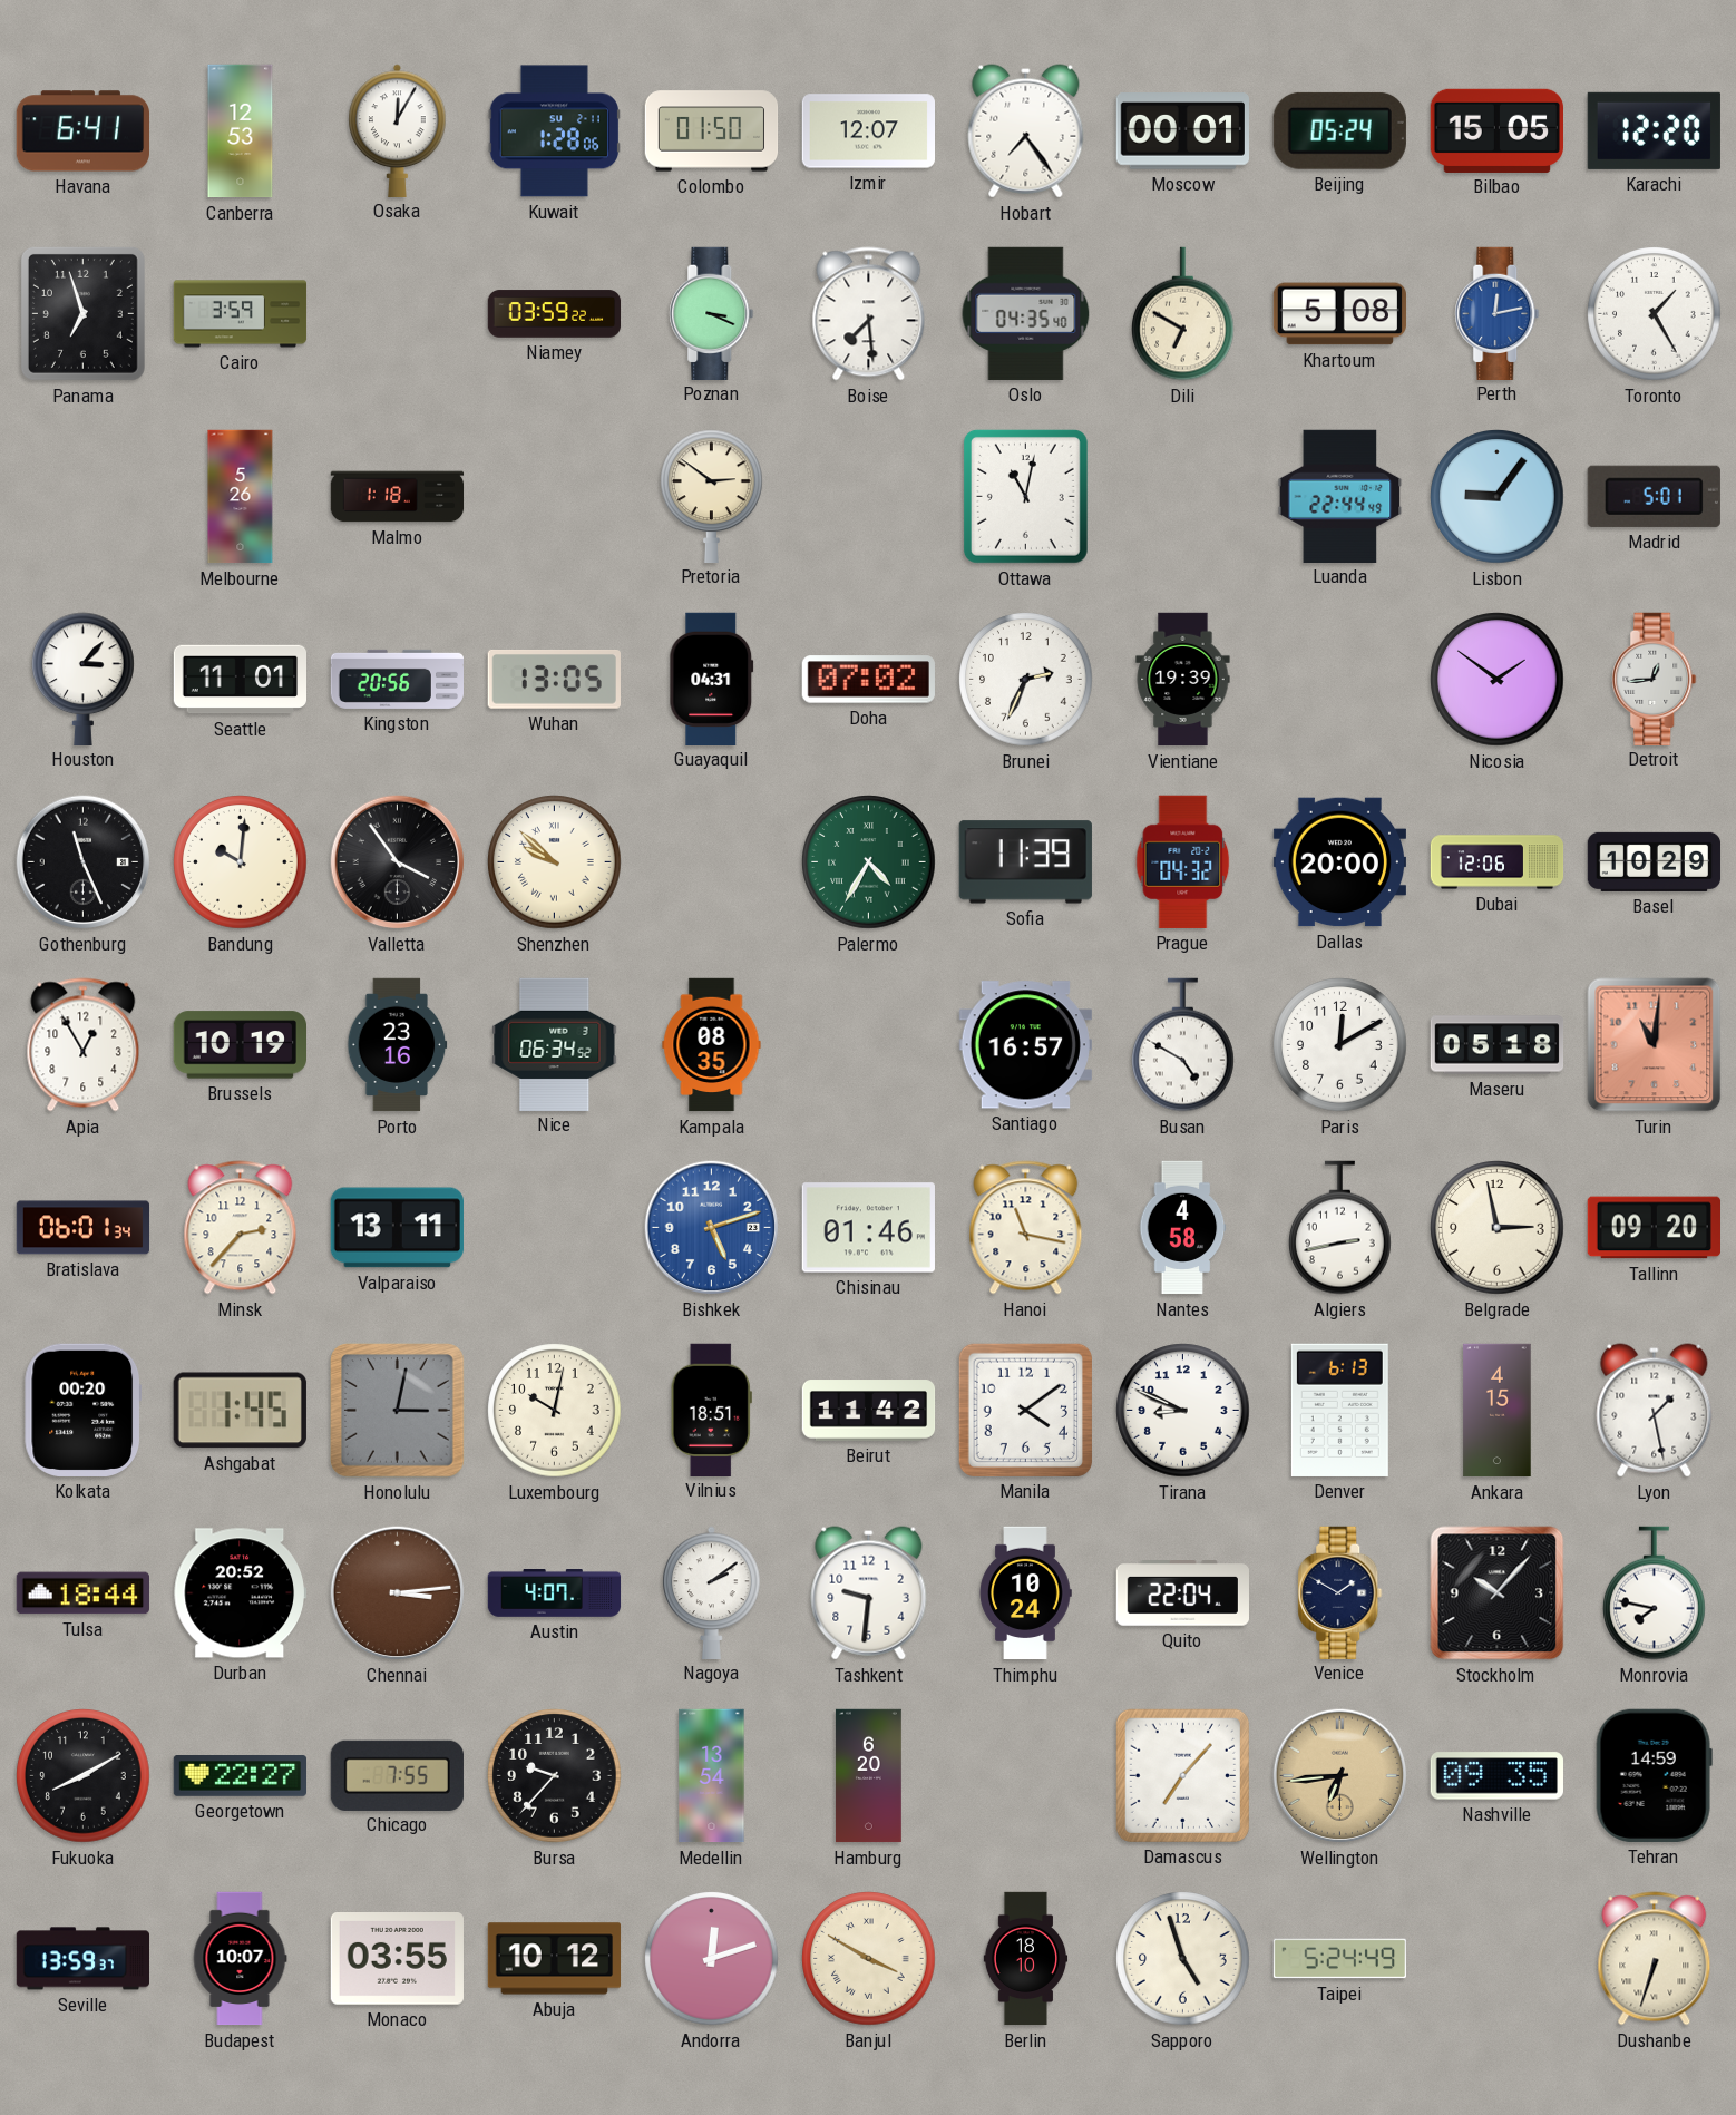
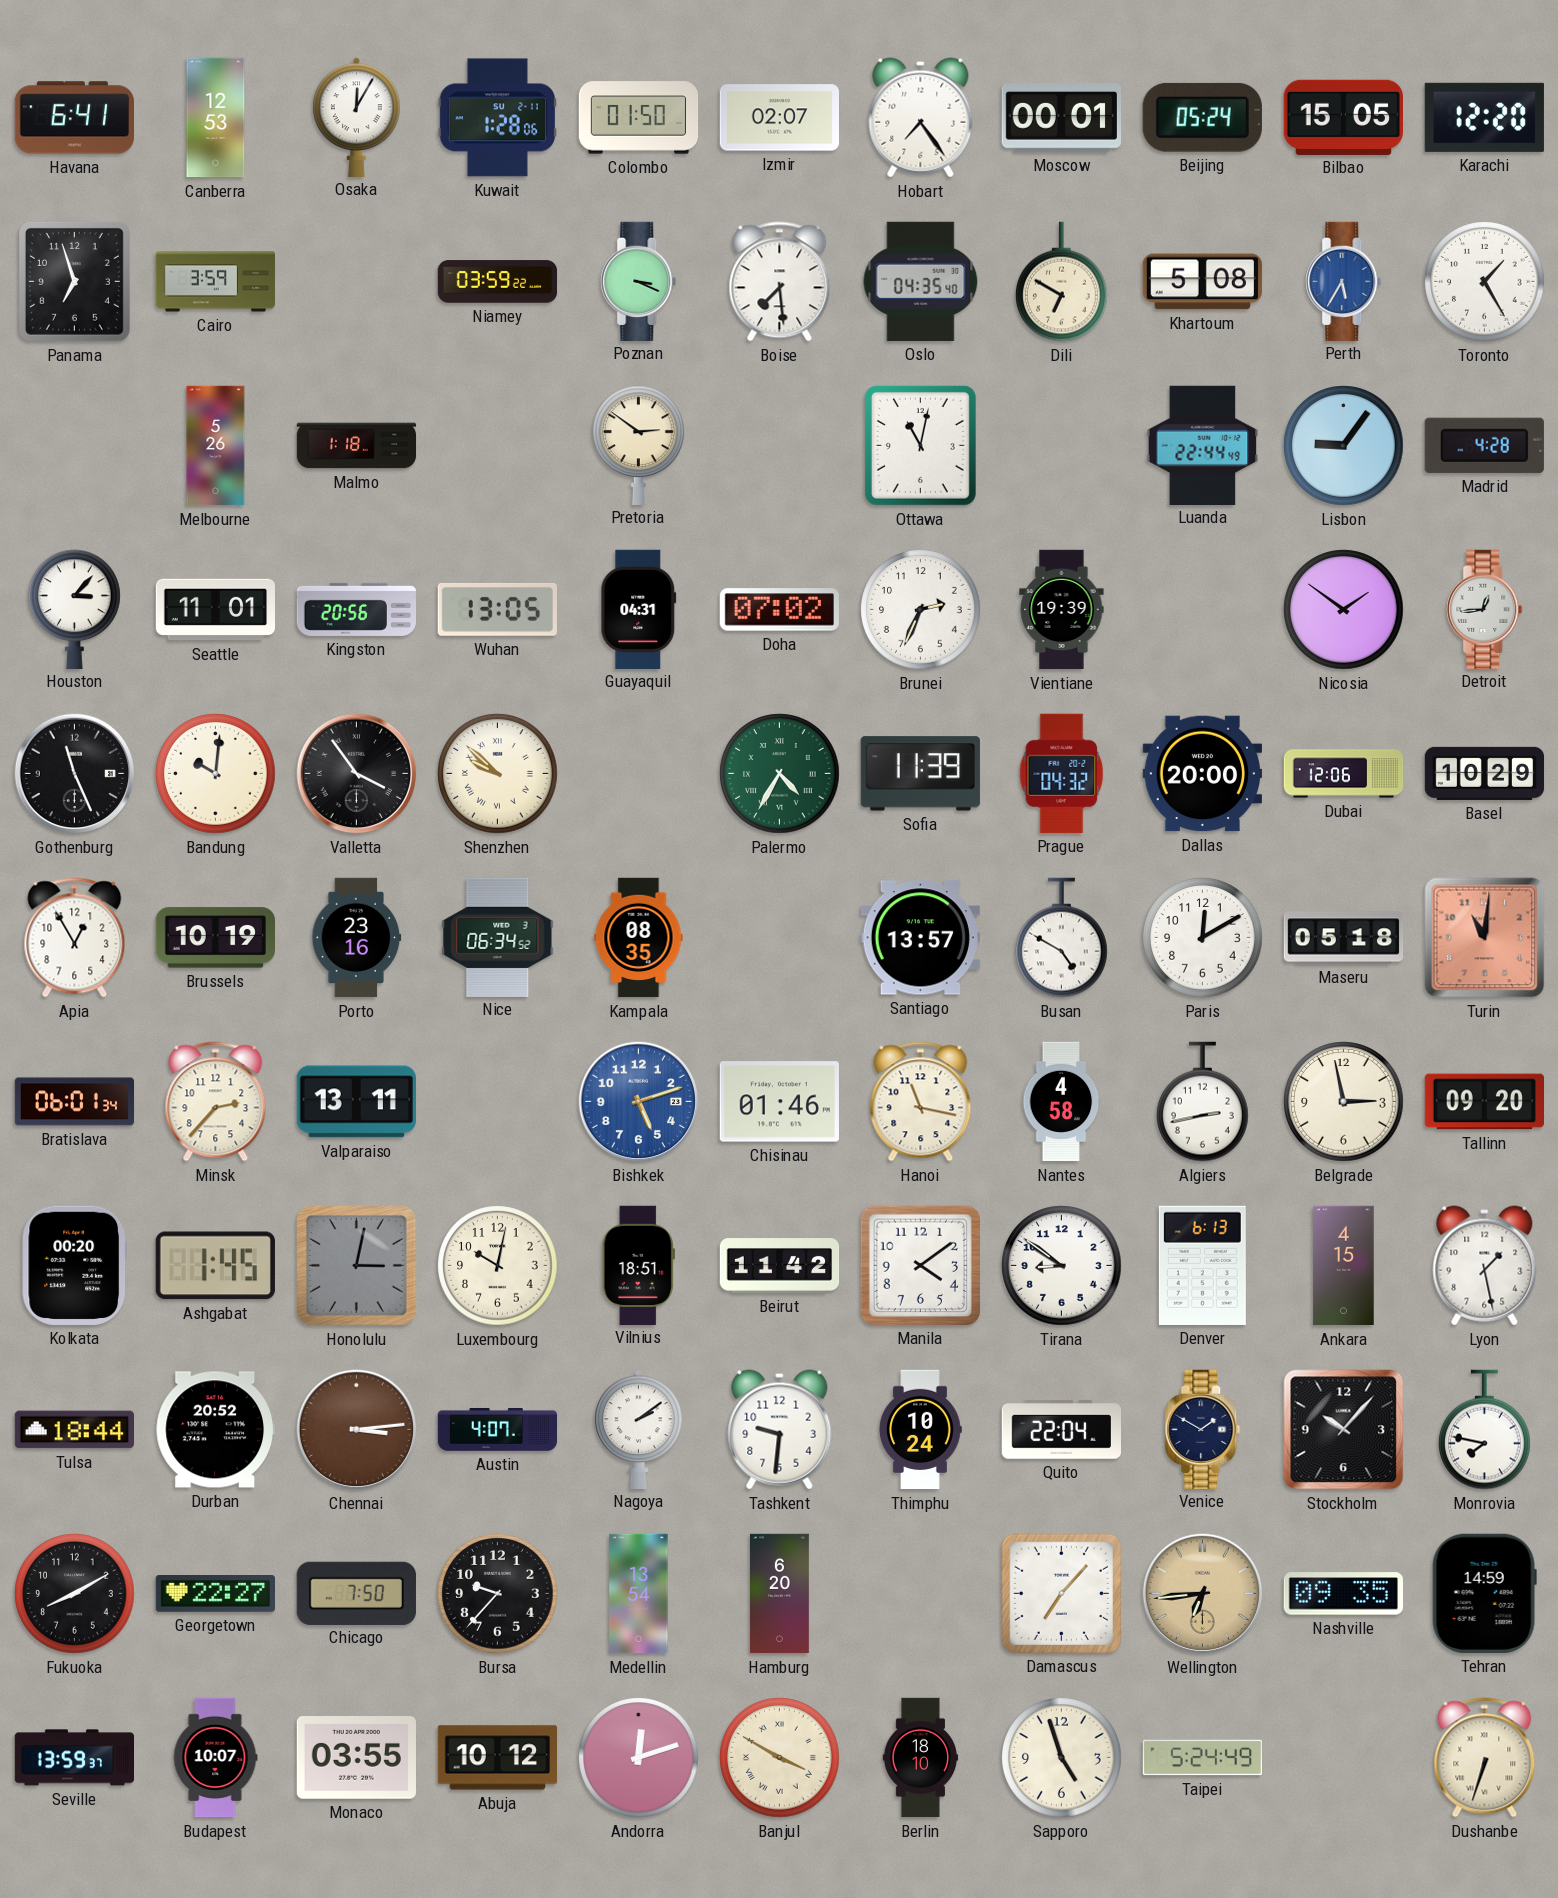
Izmir: 12:07 -> 02:07 (779, 118)
Perth: 12:13 -> 5:35 (1344, 281)
Madrid: 5:01 -> 4:28 (1484, 445)
Santiago: 16:57 -> 13:57 (920, 938)
Tirana: 8:49 -> 8:51 (1062, 1266)
Chicago: 7:55 -> 7:50 (356, 1593)
